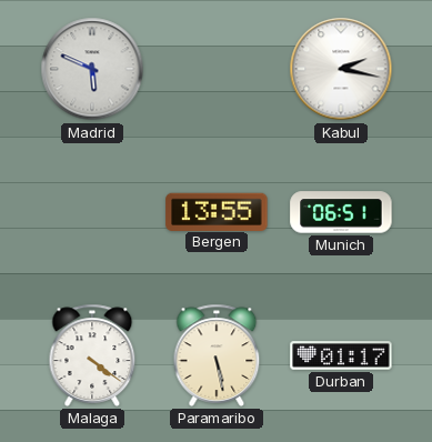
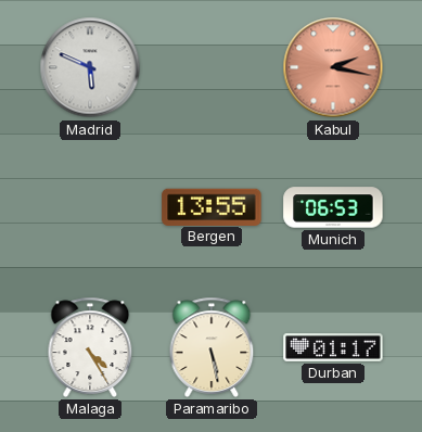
Kabul dial: white -> salmon (333, 67)
Munich: 06:51 -> 06:53 (333, 207)
Malaga: 4:21 -> 4:25 (90, 347)
